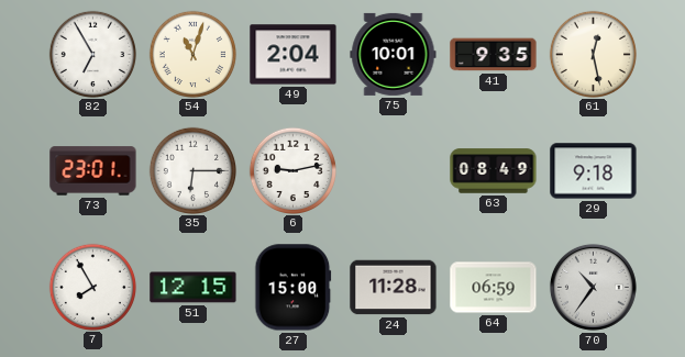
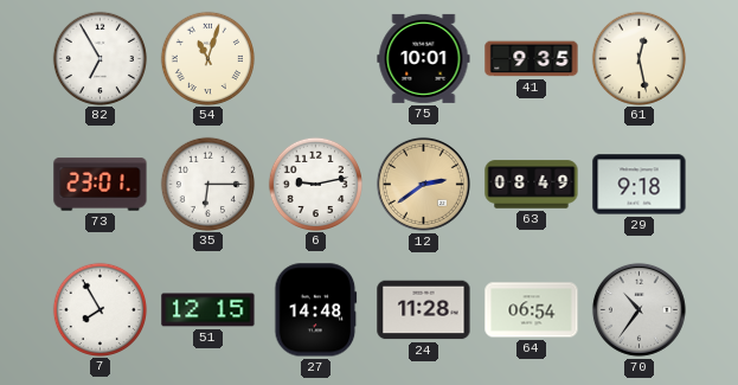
49: 2:04 -> none (294, 55)
12: none -> 2:39 (423, 184)
27: 15:00 -> 14:48 (316, 310)
64: 06:59 -> 06:54 (532, 310)
